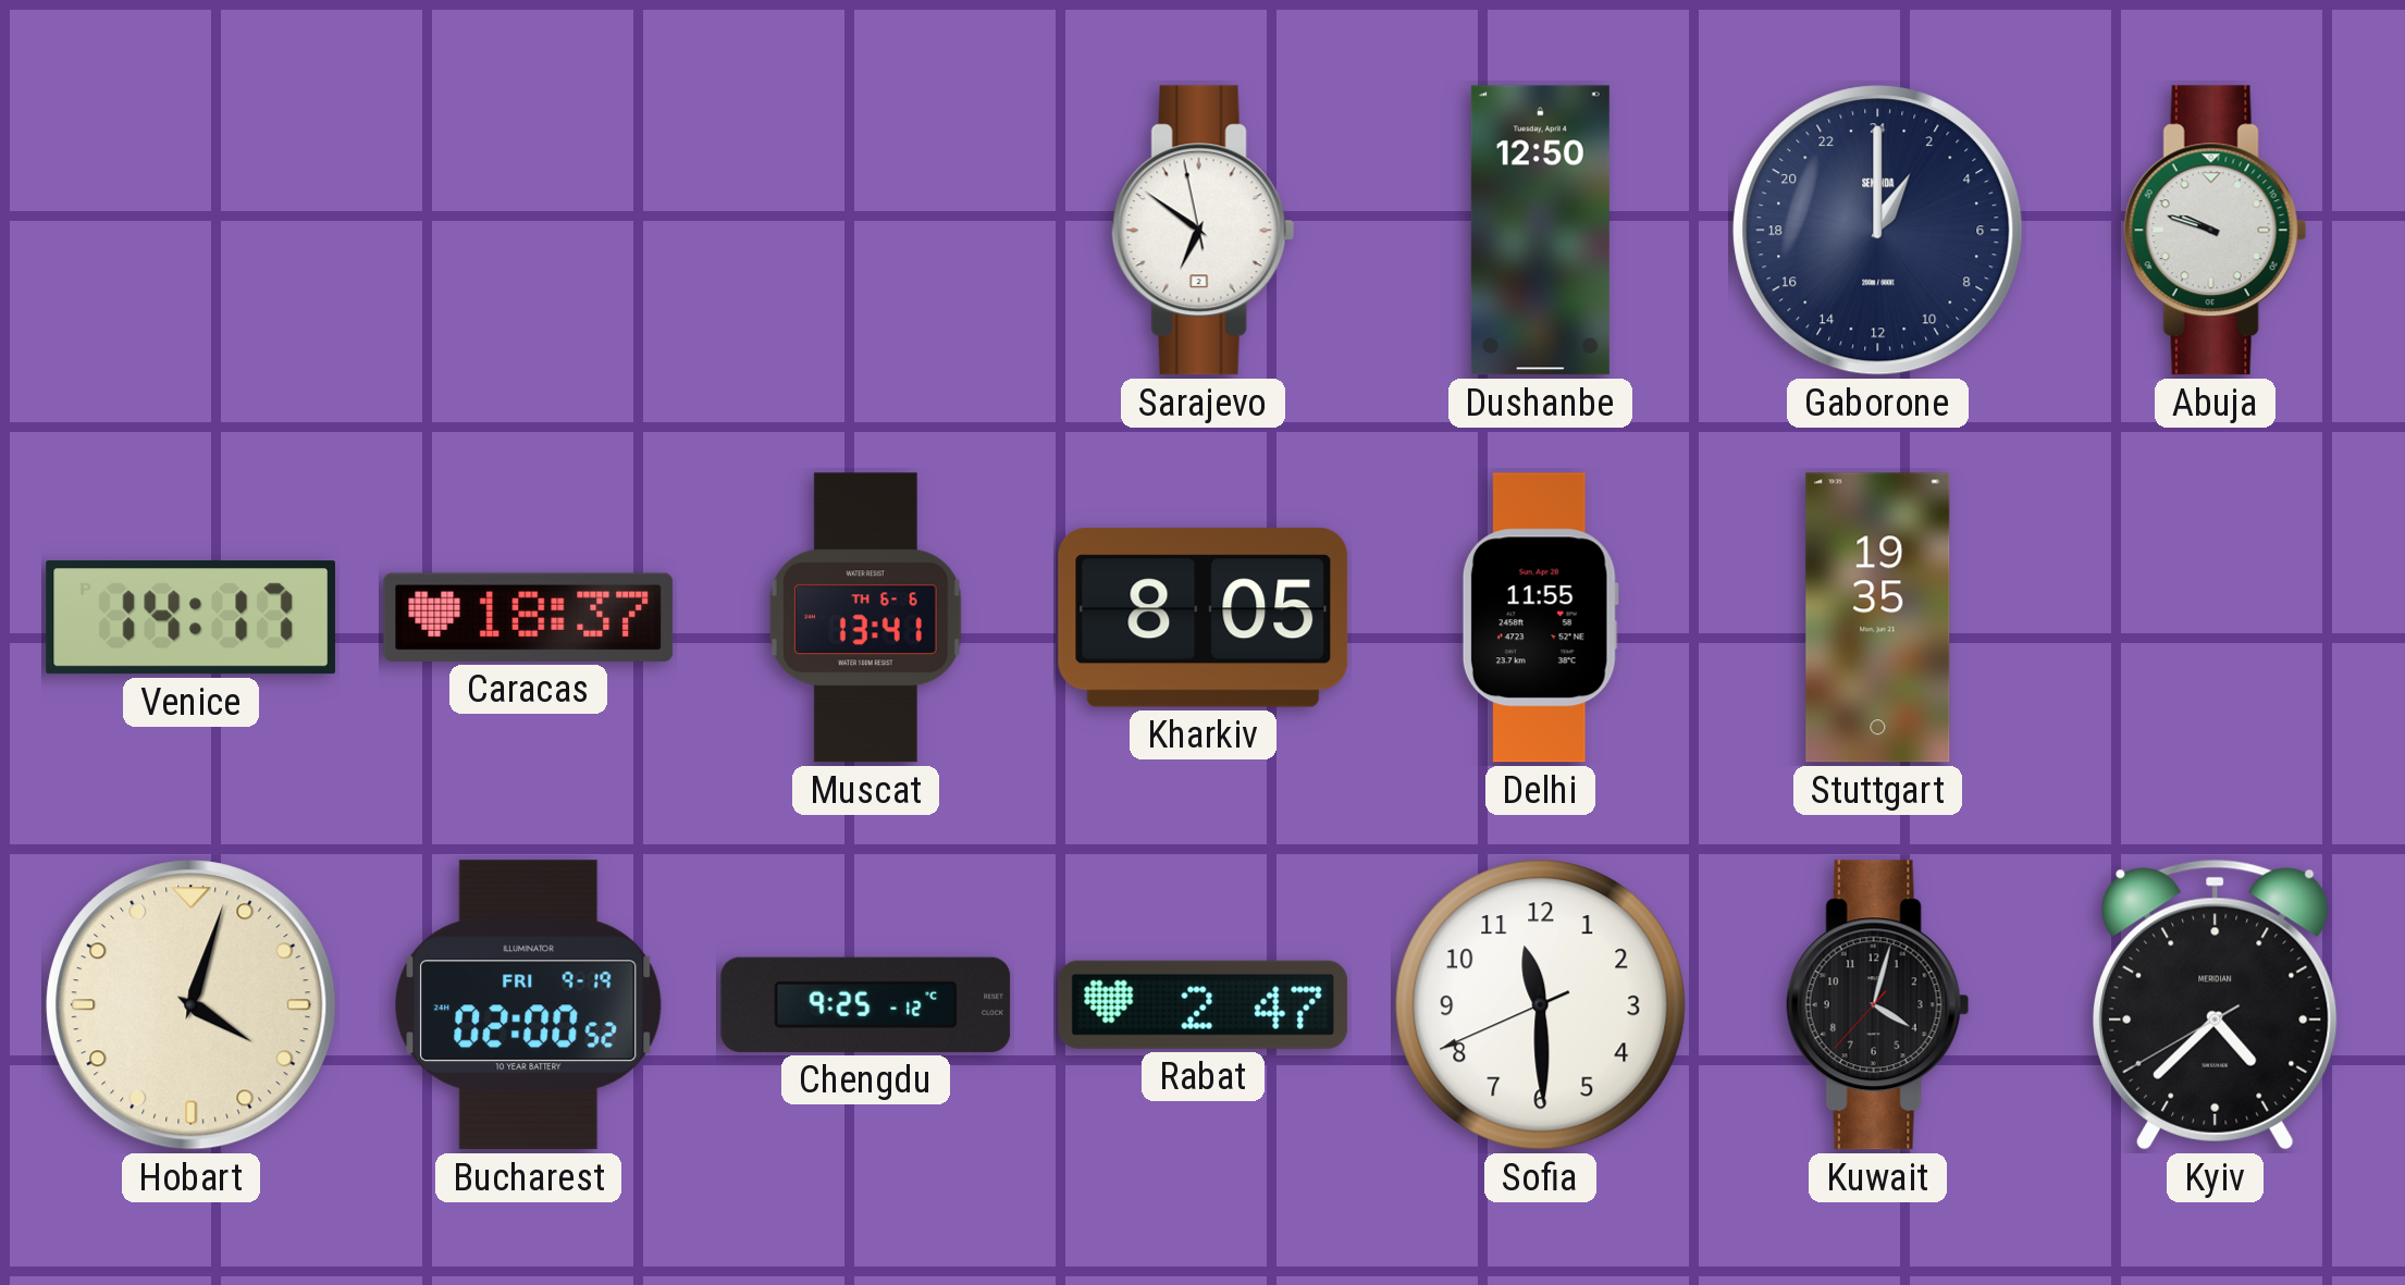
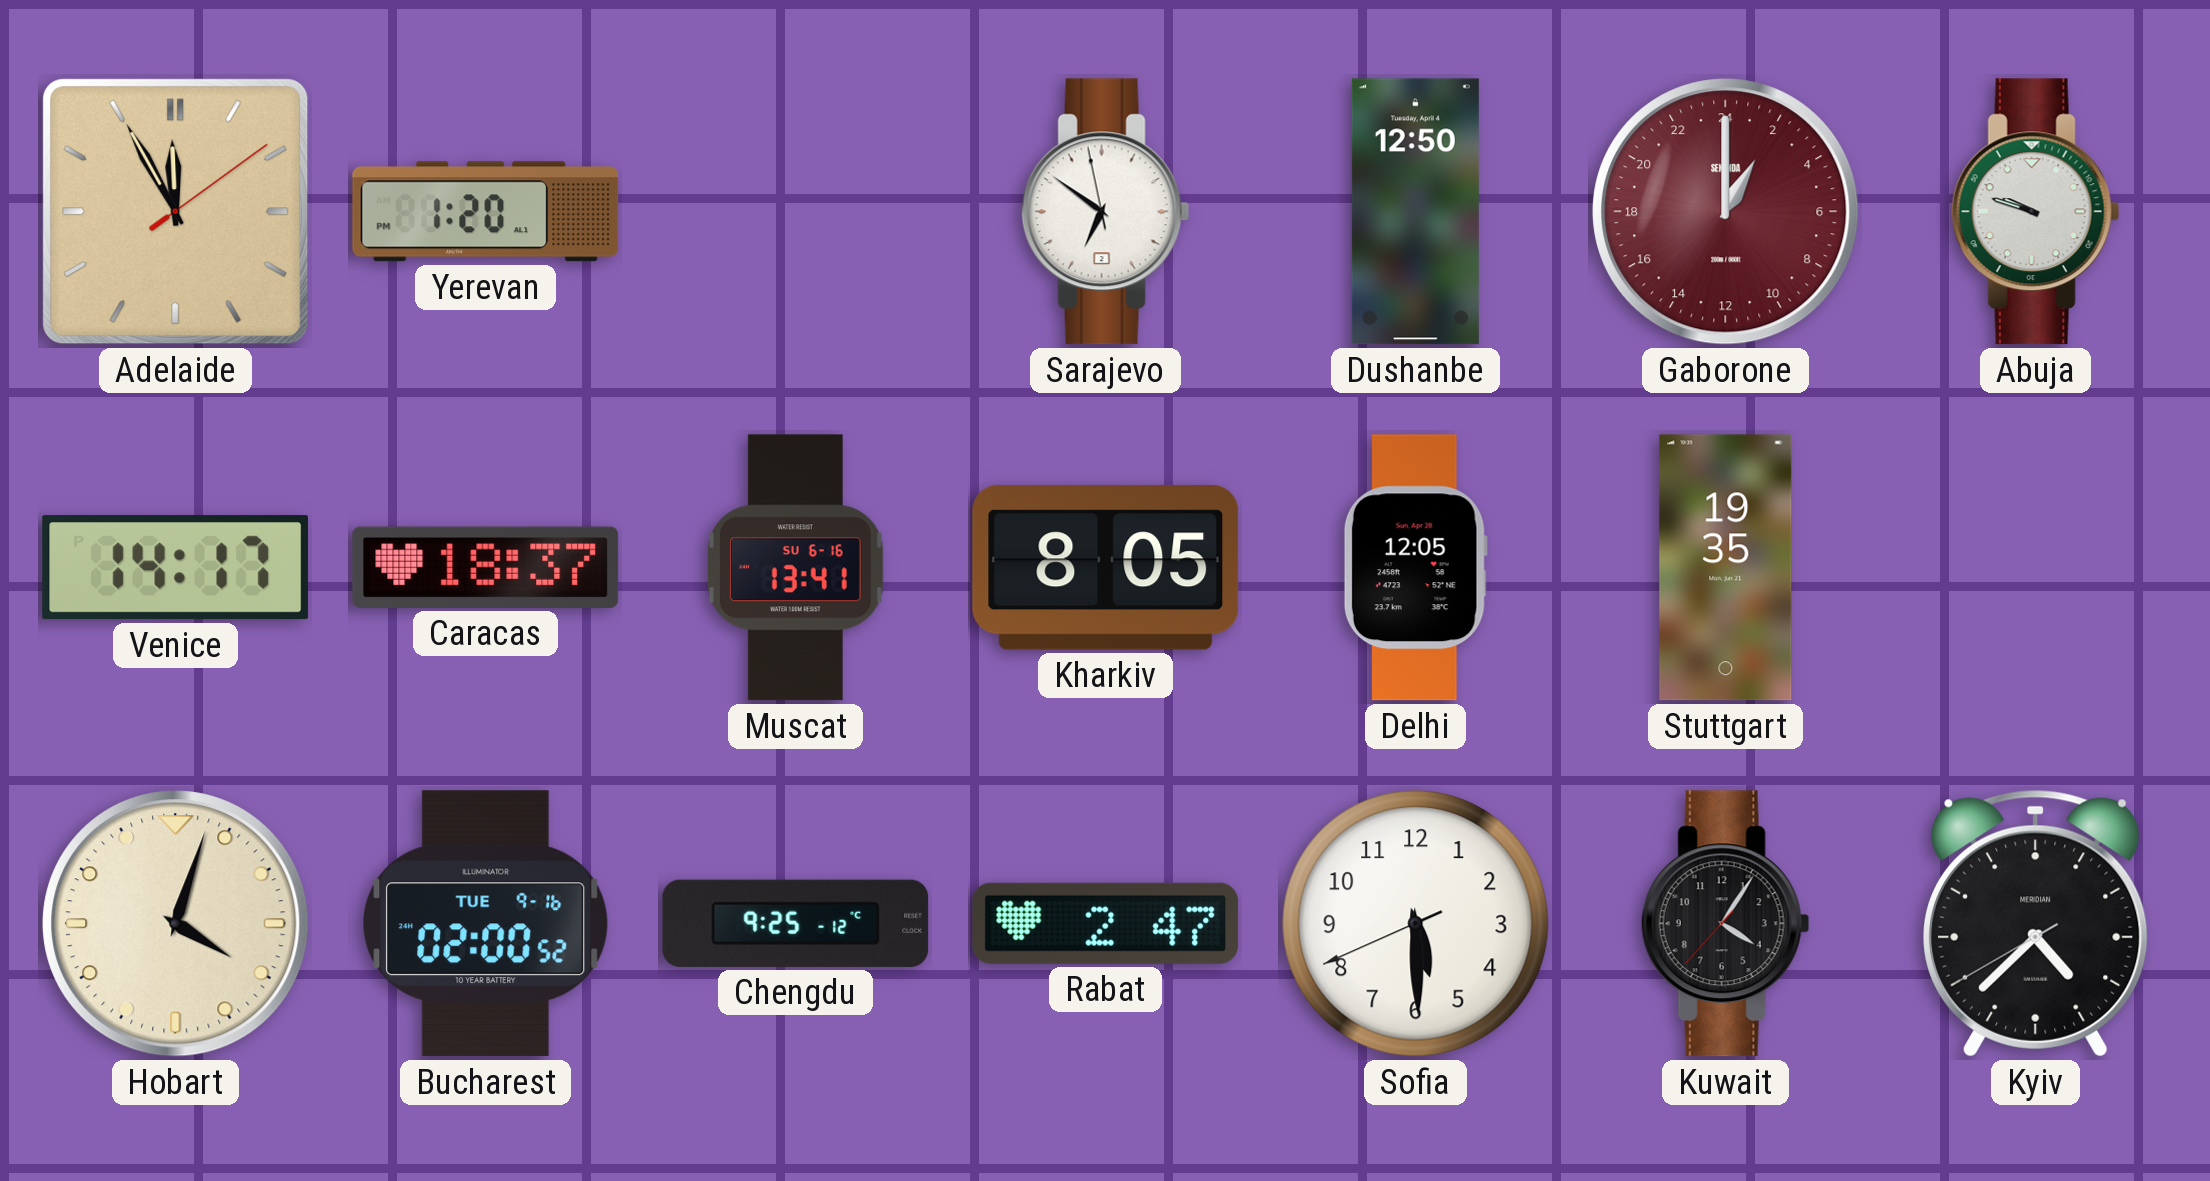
Adelaide: none -> 11:55 (176, 212)
Yerevan: none -> 1:20 (486, 212)
Gaborone dial: navy -> burgundy (1726, 212)
Muscat date: TH 6-6 -> SU 6-16 (795, 568)
Delhi: 11:55 -> 12:05 (1415, 568)
Bucharest date: FRI 9-19 -> TUE 9-16 (486, 924)
Sofia: 11:29 -> 5:29 (1416, 924)
Kuwait: 4:02 -> 4:05 (1725, 924)
